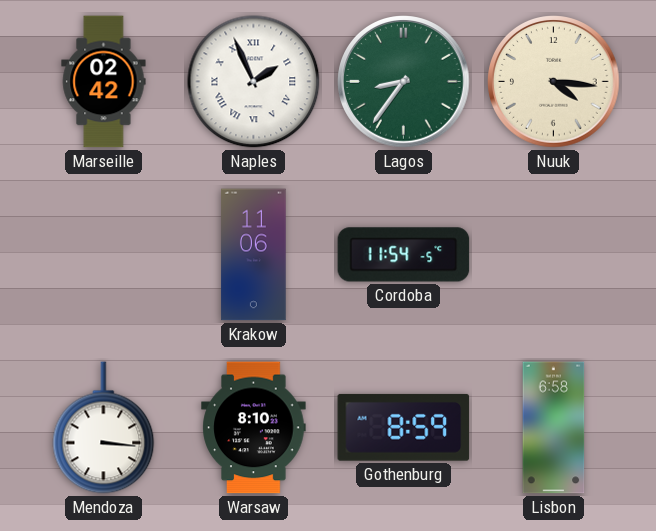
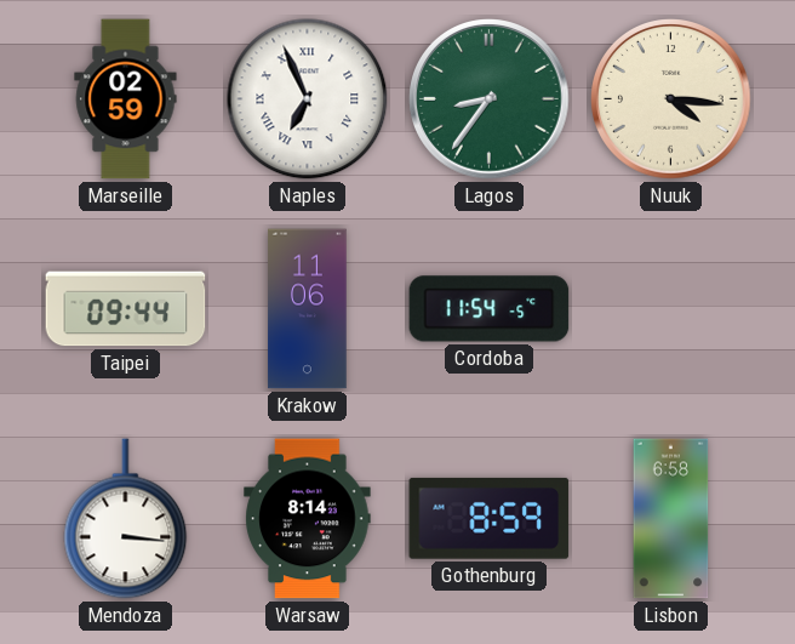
Marseille: 02:42 -> 02:59 (126, 99)
Naples: 1:56 -> 6:56 (308, 99)
Taipei: none -> 09:44 (126, 309)
Warsaw: 8:10 -> 8:14 (308, 519)
